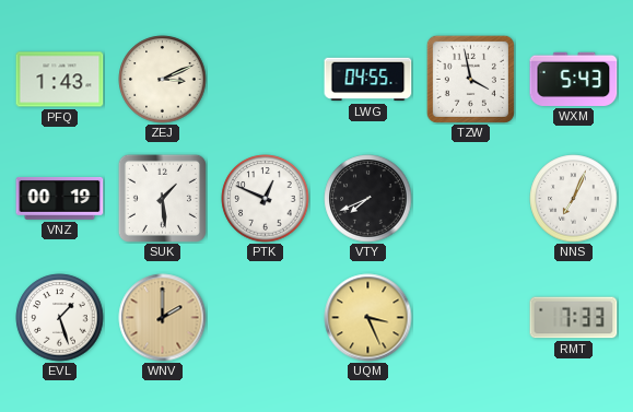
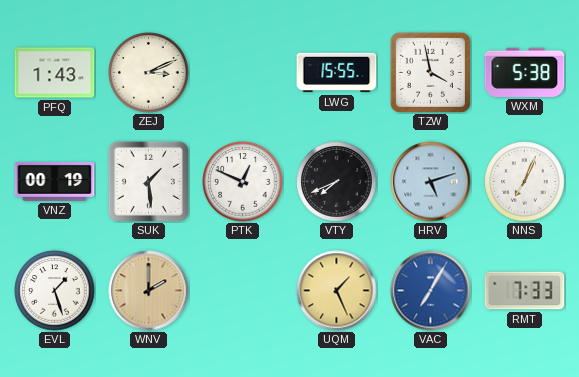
LWG: 04:55 -> 15:55 (337, 73)
WXM: 5:43 -> 5:38 (525, 72)
HRV: none -> 5:12 (431, 182)
UQM: 3:26 -> 1:26 (337, 291)
VAC: none -> 7:05 (431, 291)
